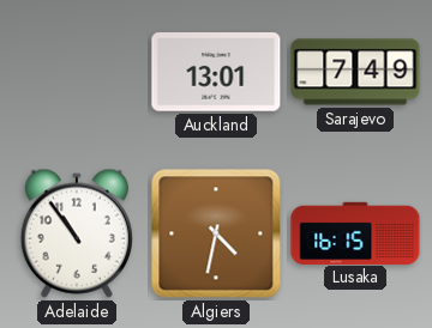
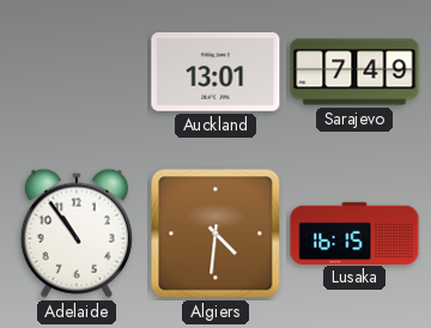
Algiers: 4:32 -> 4:31 (215, 233)
